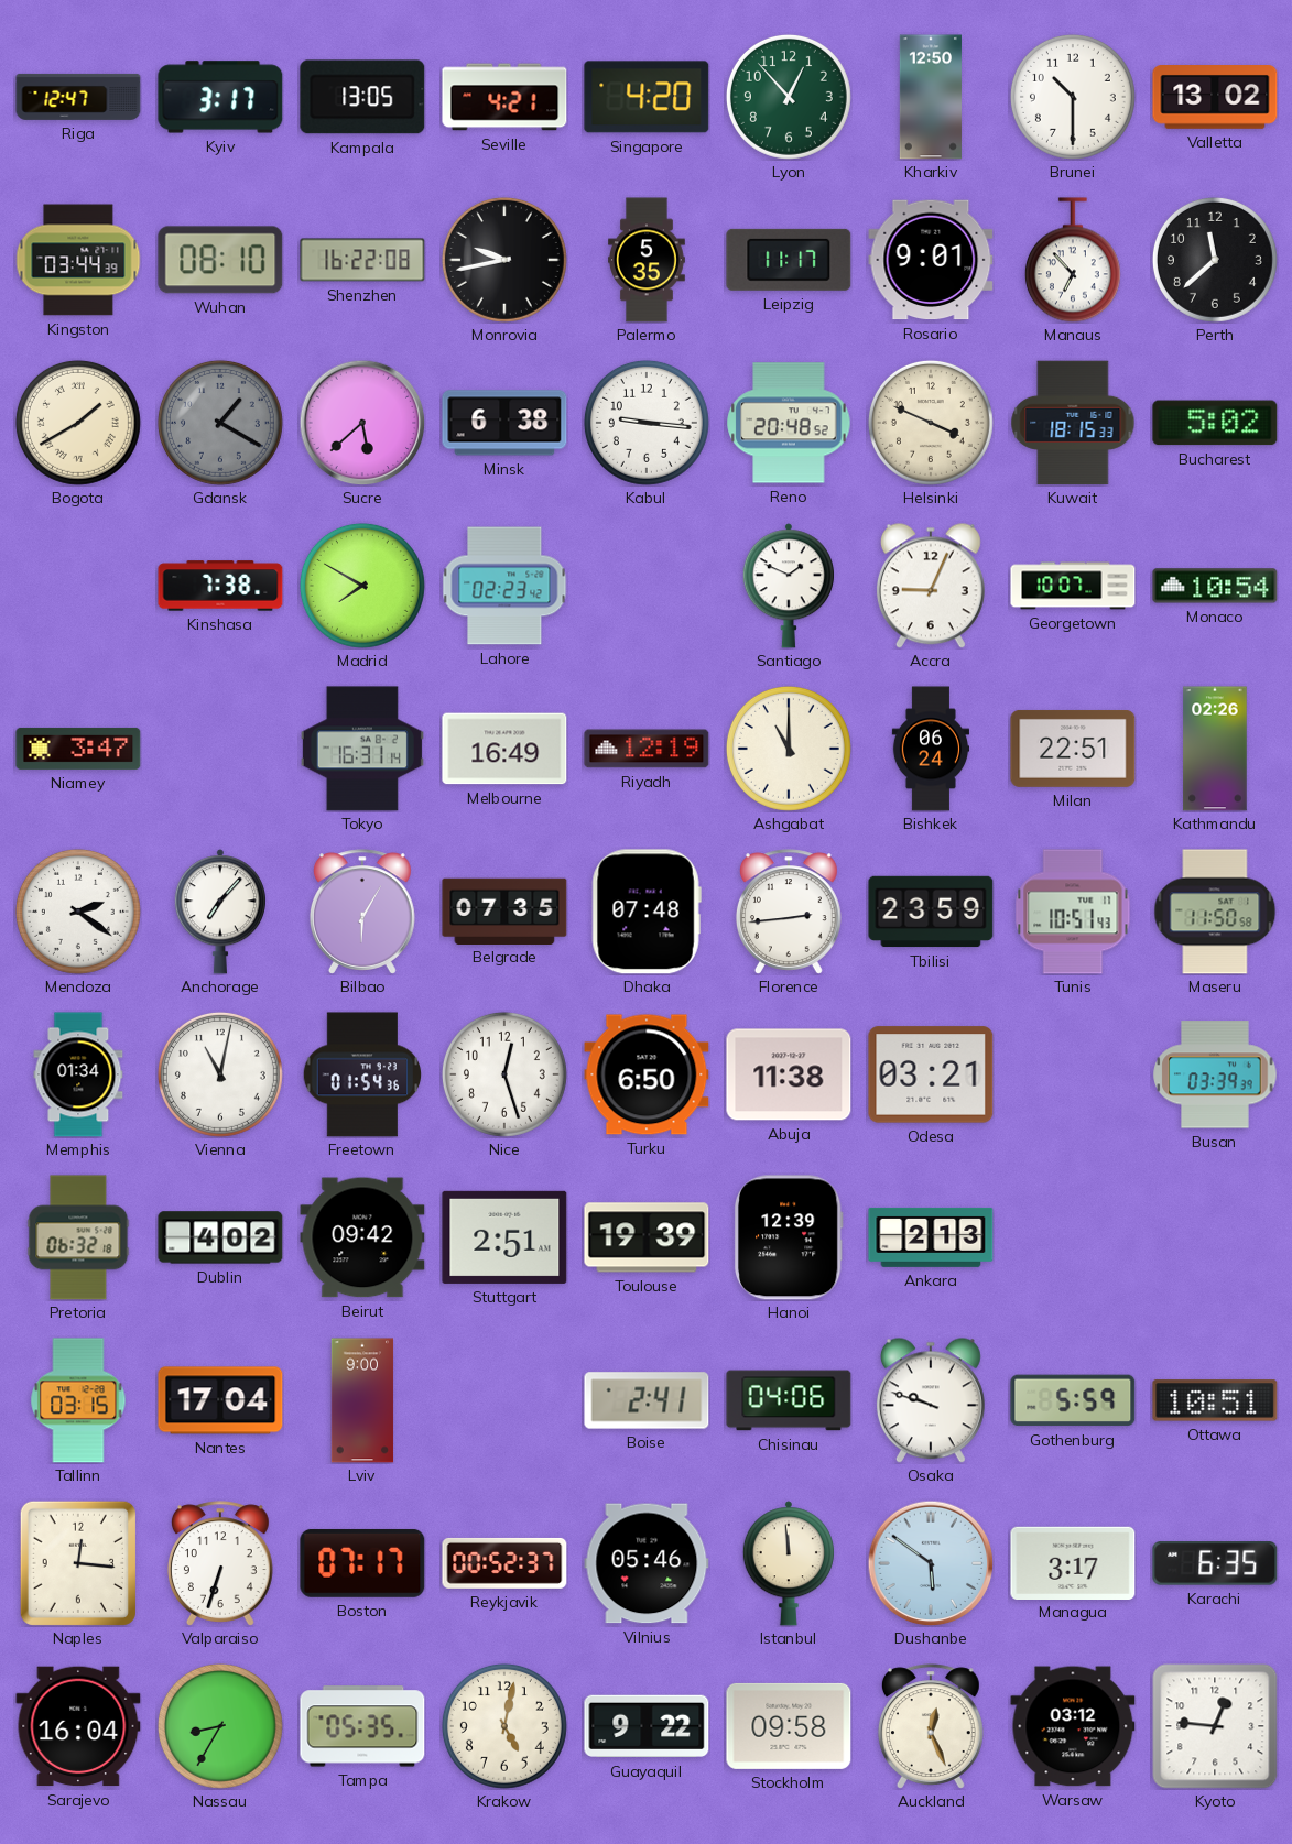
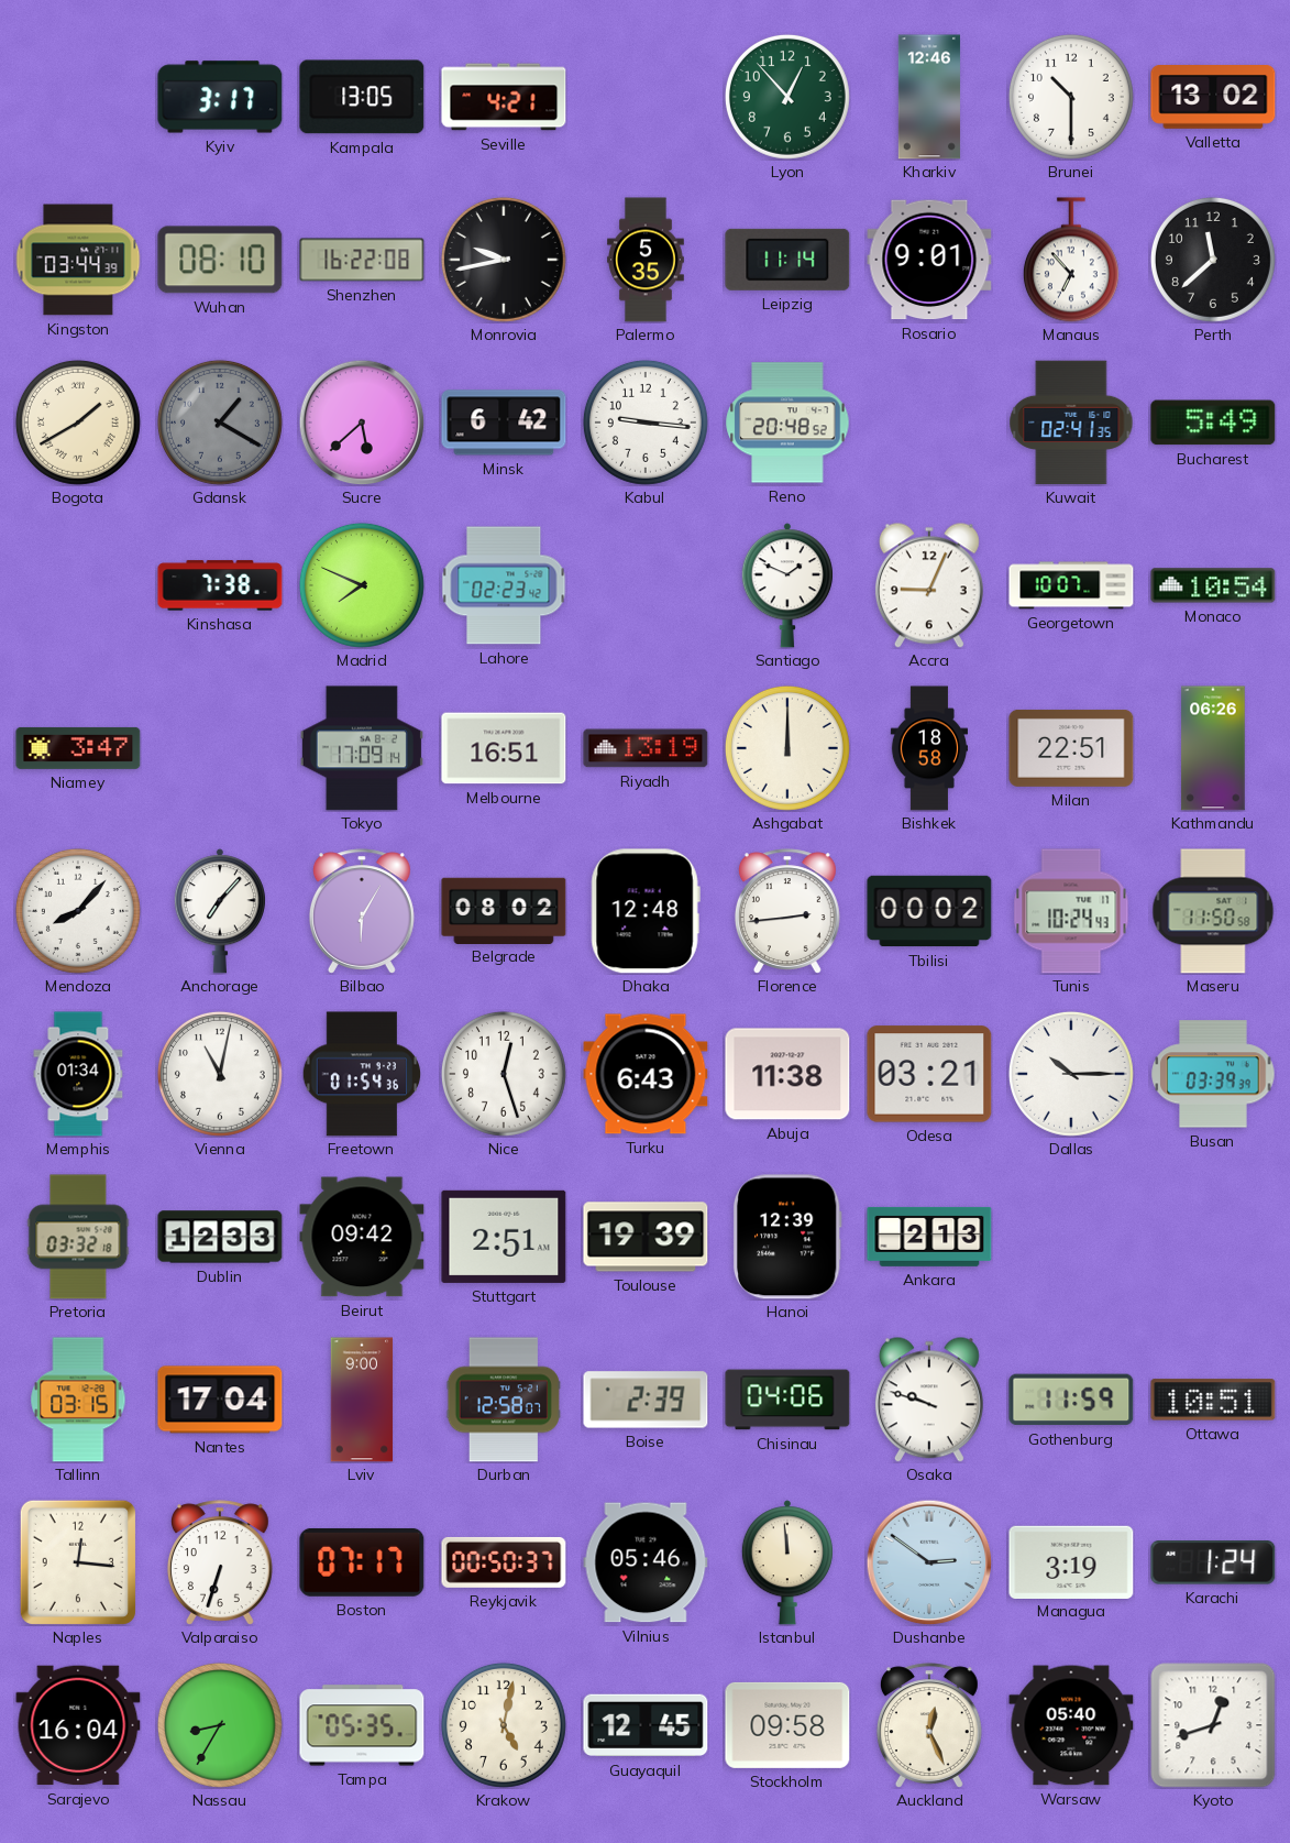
Riga: 12:47 -> none (78, 97)
Singapore: 4:20 -> none (647, 97)
Kharkiv: 12:50 -> 12:46 (929, 97)
Leipzig: 11:17 -> 11:14 (787, 260)
Minsk: 6:38 -> 6:42 (504, 423)
Helsinki: 3:49 -> none (931, 423)
Kuwait: 18:15 -> 02:41 (1071, 423)
Bucharest: 5:02 -> 5:49 (1213, 423)
Madrid: 7:50 -> 7:49 (362, 585)
Tokyo: 16:31 -> 17:09 (362, 748)
Melbourne: 16:49 -> 16:51 (504, 748)
Riyadh: 12:19 -> 13:19 (646, 748)
Ashgabat: 11:00 -> 12:00 (787, 748)
Bishkek: 06:24 -> 18:58 (928, 748)
Kathmandu: 02:26 -> 06:26 (1213, 748)
Mendoza: 2:21 -> 8:07 (78, 911)
Belgrade: 07:35 -> 08:02 (504, 910)
Dhaka: 07:48 -> 12:48 (646, 911)
Tbilisi: 23:59 -> 00:02 (929, 911)
Tunis: 10:51 -> 10:24 (1071, 911)
Turku: 6:50 -> 6:43 (646, 1074)
Dallas: none -> 10:15 (1071, 1074)
Pretoria: 06:32 -> 03:32 (78, 1237)
Dublin: 4:02 -> 12:33 (220, 1237)
Durban: none -> 12:58 (504, 1400)
Boise: 2:41 -> 2:39 (646, 1400)
Gothenburg: 5:59 -> 11:59 (1071, 1400)
Reykjavik: 00:52 -> 00:50 (504, 1562)
Dushanbe: 5:51 -> 2:51 (929, 1562)
Managua: 3:17 -> 3:19 (1071, 1561)
Karachi: 6:35 -> 1:24 (1213, 1562)
Guayaquil: 9:22 -> 12:45 (646, 1725)
Warsaw: 03:12 -> 05:40 (1071, 1725)
Kyoto: 12:46 -> 12:42 (1213, 1725)
